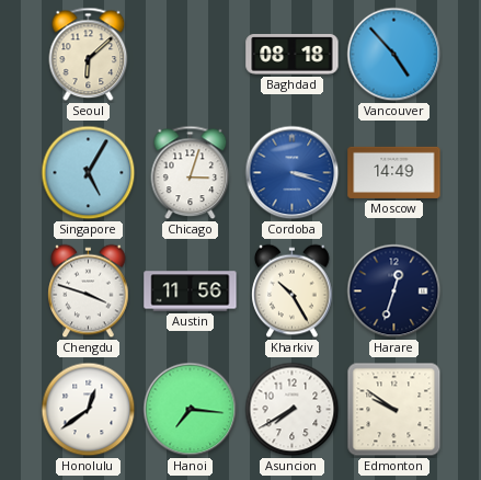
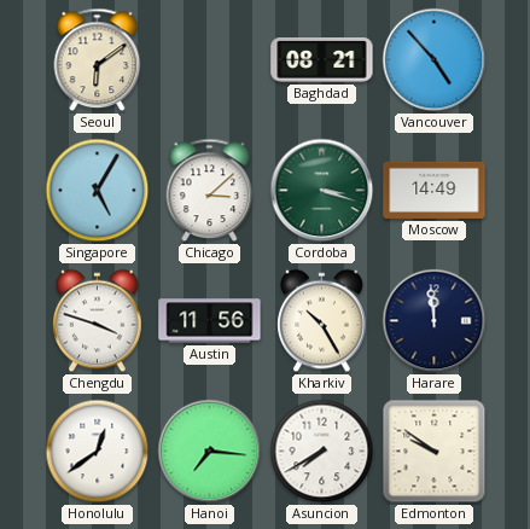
Seoul: 6:08 -> 6:09 (98, 60)
Baghdad: 08:18 -> 08:21 (322, 60)
Chicago: 3:03 -> 3:08 (210, 191)
Cordoba dial: blue -> green (322, 191)
Harare: 12:33 -> 11:59 (435, 321)
